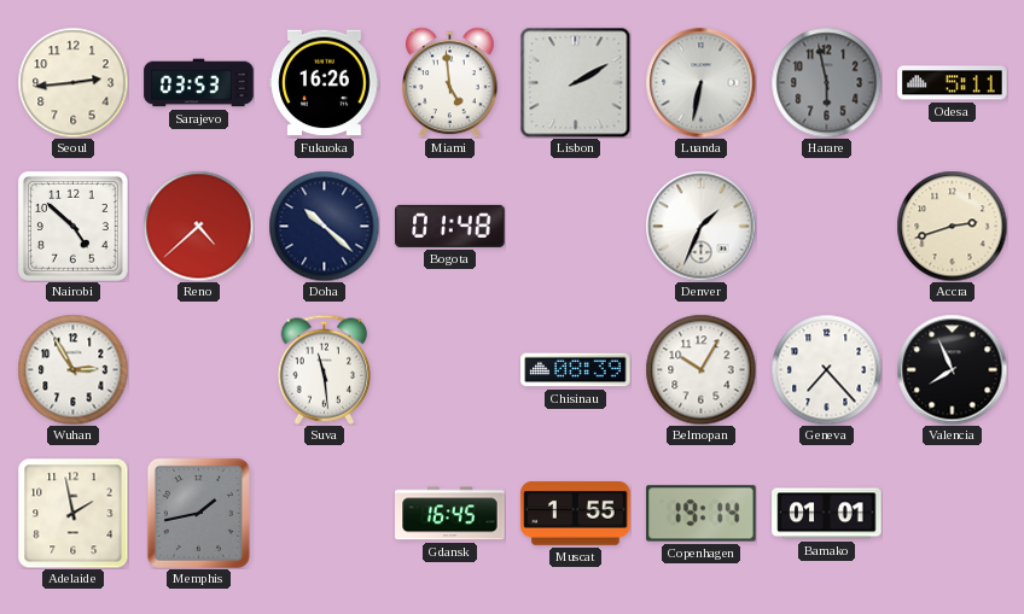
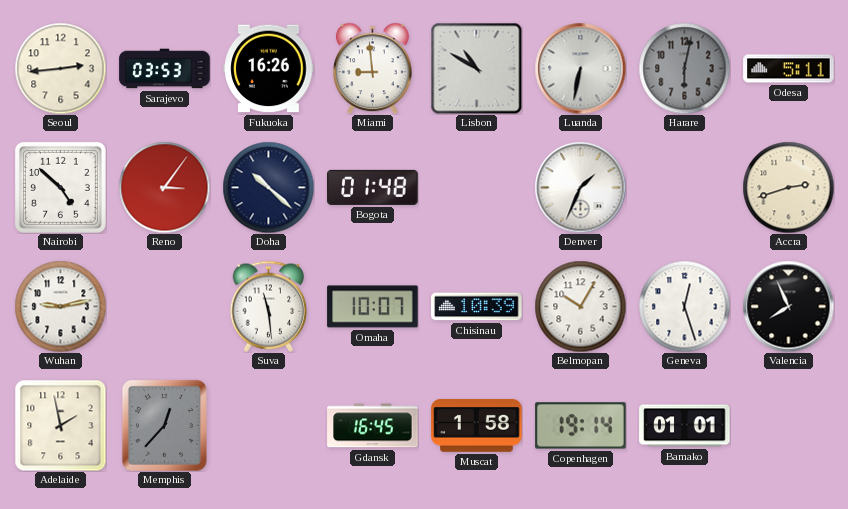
Miami: 4:59 -> 8:59 (373, 68)
Lisbon: 2:10 -> 10:50 (476, 68)
Harare: 5:58 -> 6:02 (684, 68)
Reno: 4:38 -> 3:06 (164, 187)
Wuhan: 2:55 -> 9:13 (60, 306)
Omaha: none -> 10:07 (373, 307)
Chisinau: 08:39 -> 10:39 (477, 307)
Geneva: 7:23 -> 12:27 (684, 306)
Memphis: 1:43 -> 12:37 (164, 425)
Muscat: 1:55 -> 1:58 (477, 426)
